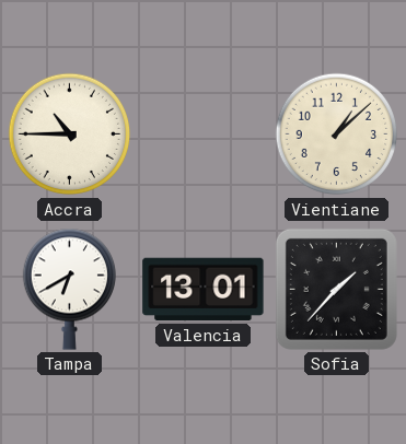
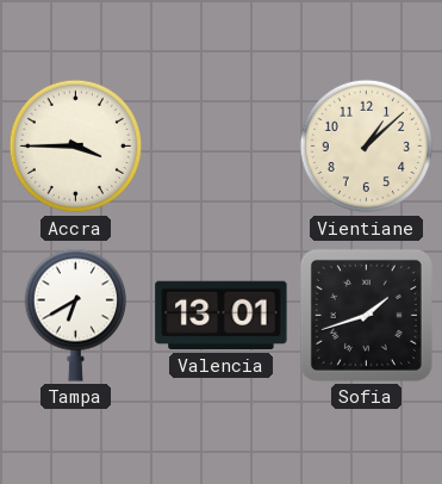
Accra: 10:45 -> 3:45 (76, 147)
Sofia: 1:37 -> 1:42 (366, 315)
